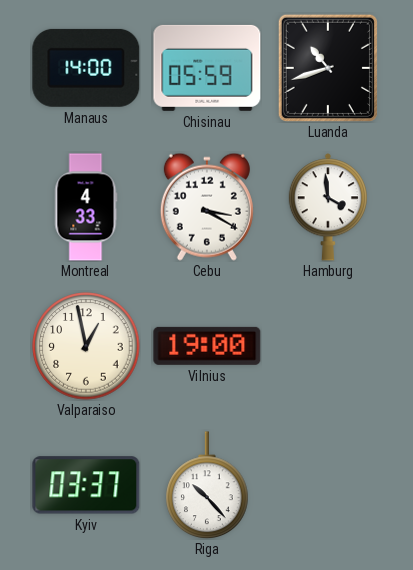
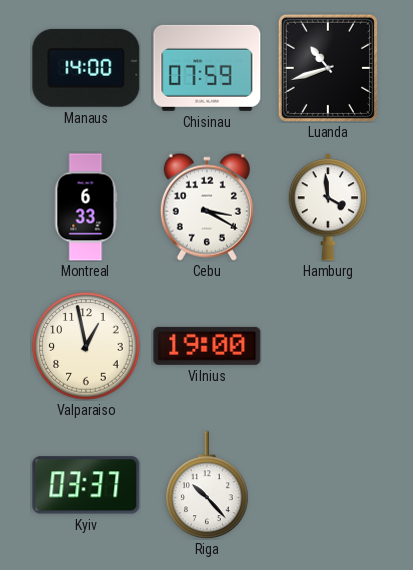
Chisinau: 05:59 -> 07:59 (207, 68)
Montreal: 4:33 -> 6:33 (86, 207)
